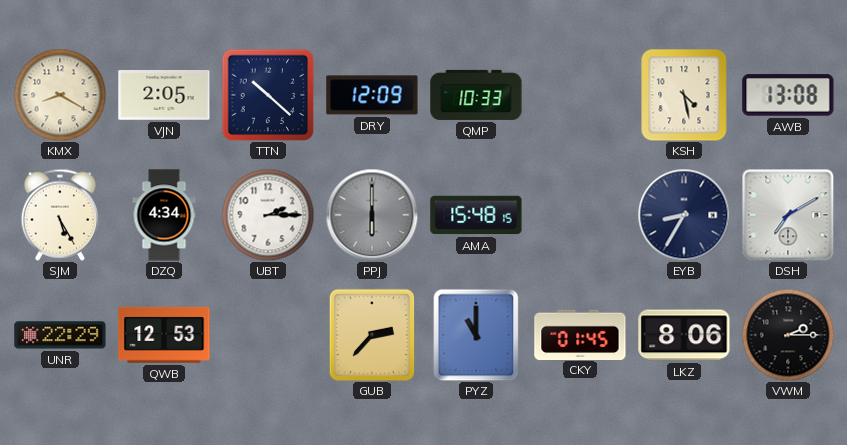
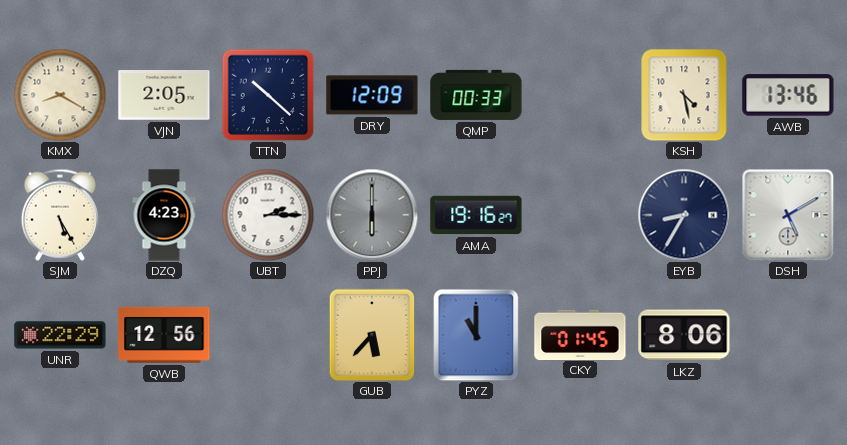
QMP: 10:33 -> 00:33 (476, 95)
AWB: 13:08 -> 13:46 (788, 95)
DZQ: 4:34 -> 4:23 (164, 215)
AMA: 15:48 -> 19:16 (476, 215)
DSH: 7:10 -> 5:10 (788, 215)
QWB: 12:53 -> 12:56 (164, 335)
GUB: 2:37 -> 5:37 (372, 335)
VWM: 2:15 -> none (788, 335)
